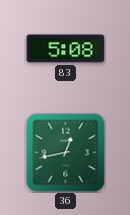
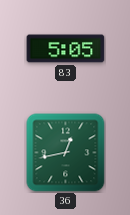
83: 5:08 -> 5:05 (66, 49)
